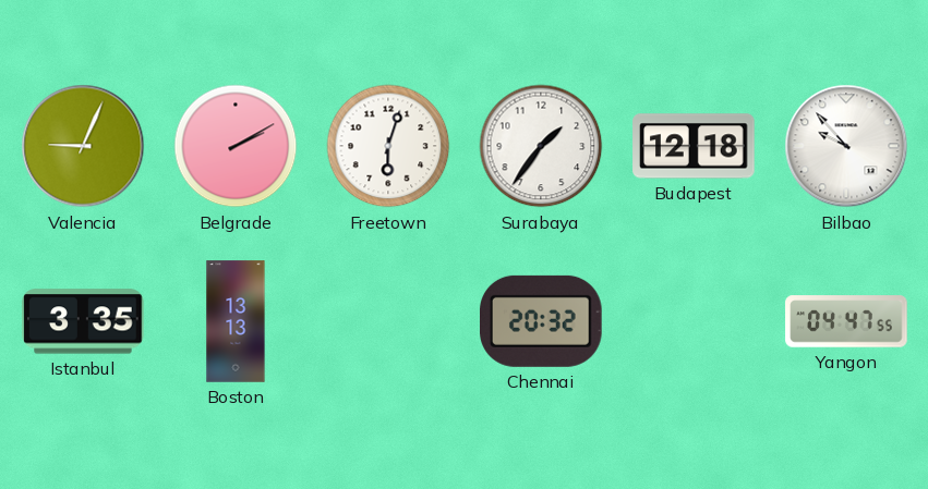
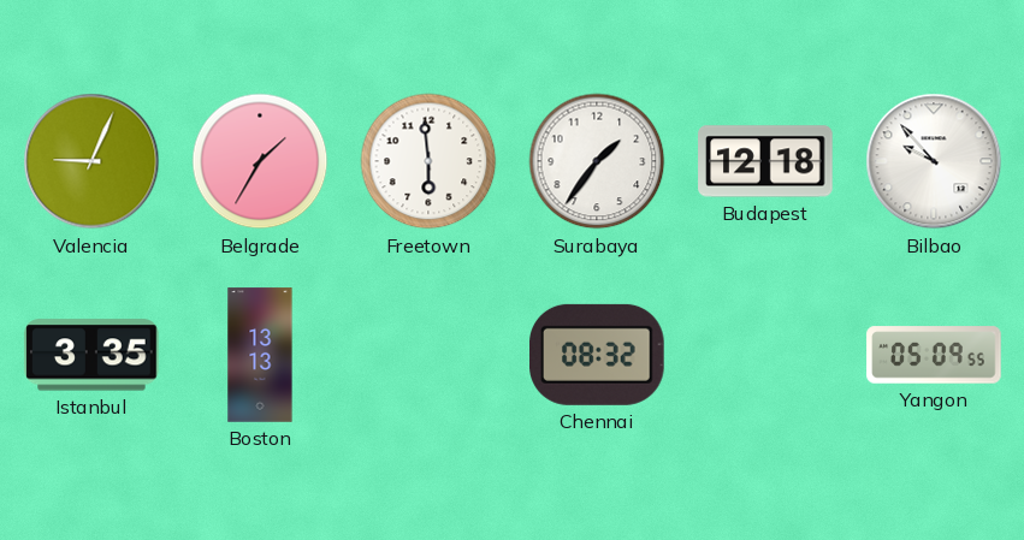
Belgrade: 2:10 -> 1:35 (260, 161)
Freetown: 6:03 -> 5:59 (428, 161)
Chennai: 20:32 -> 08:32 (598, 355)
Yangon: 04:47 -> 05:09 (934, 355)
